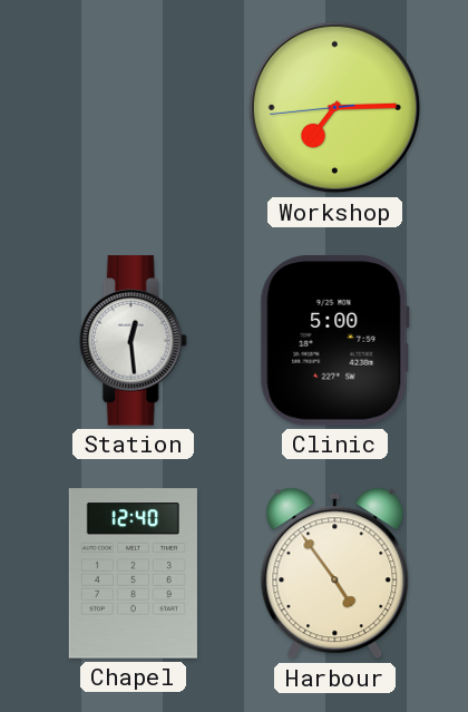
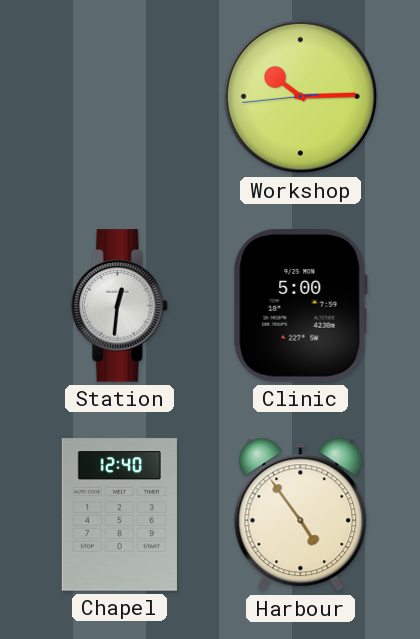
Workshop: 7:14 -> 10:14 (301, 97)
Station: 12:29 -> 12:31 (119, 306)
